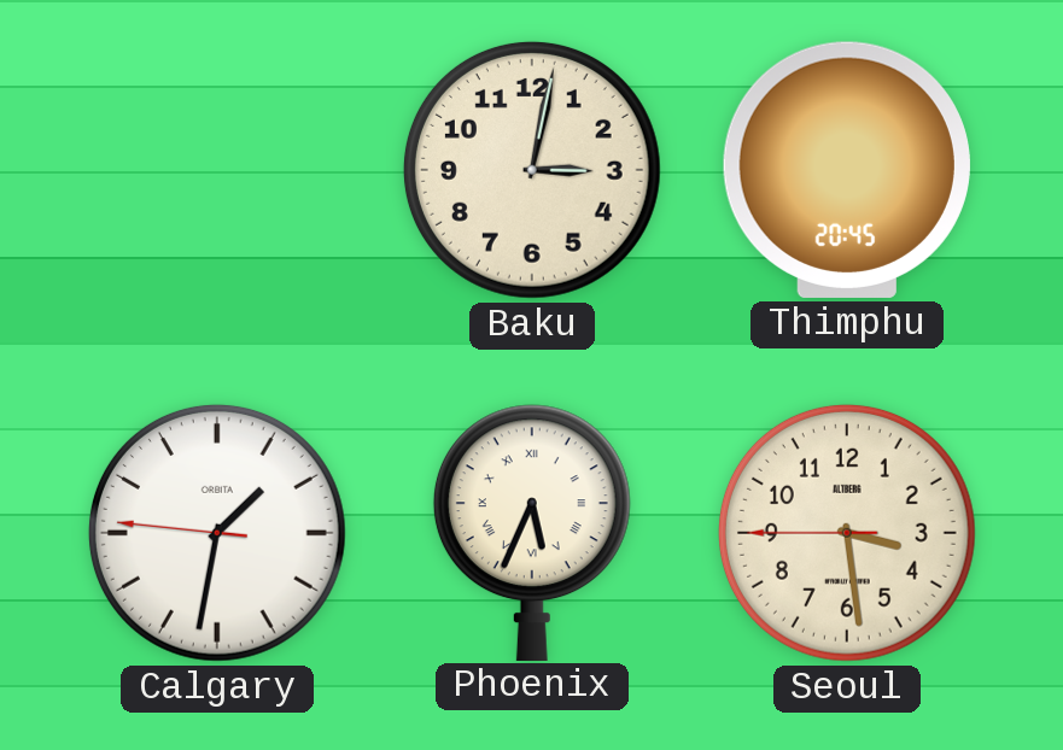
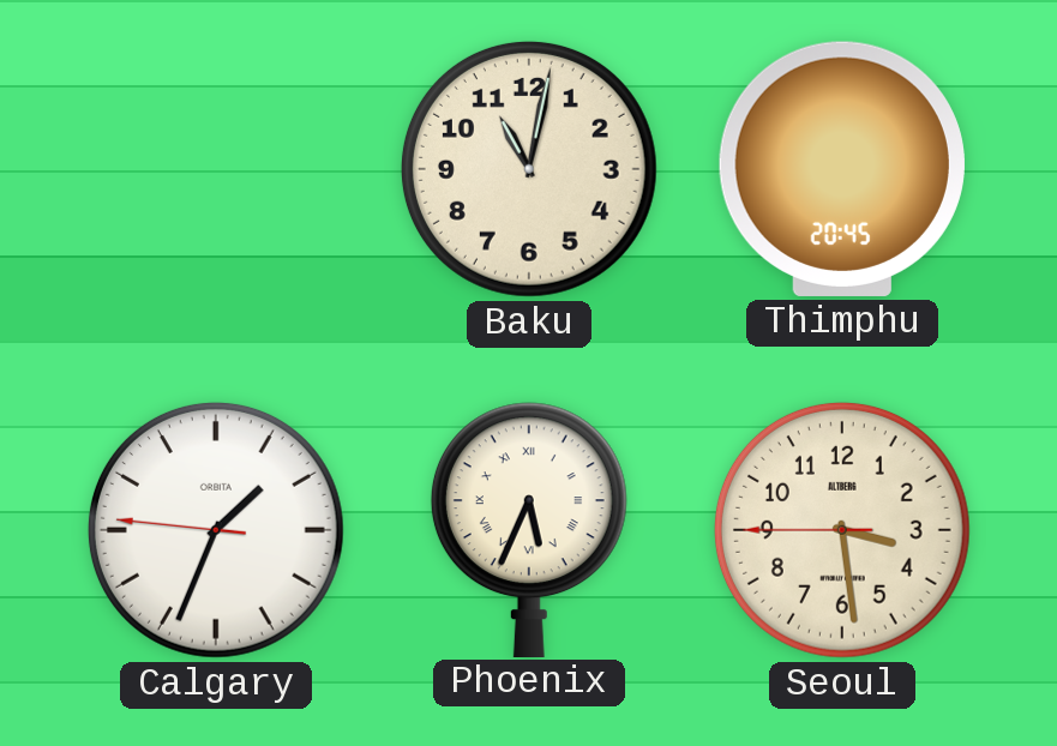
Baku: 3:02 -> 11:02 (529, 169)
Calgary: 1:31 -> 1:33 (216, 530)
